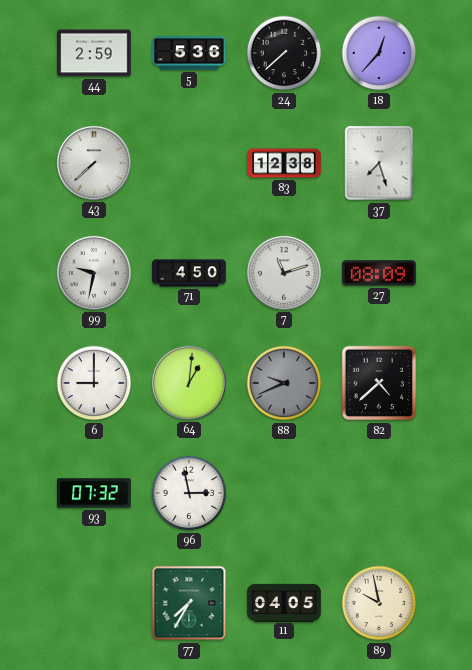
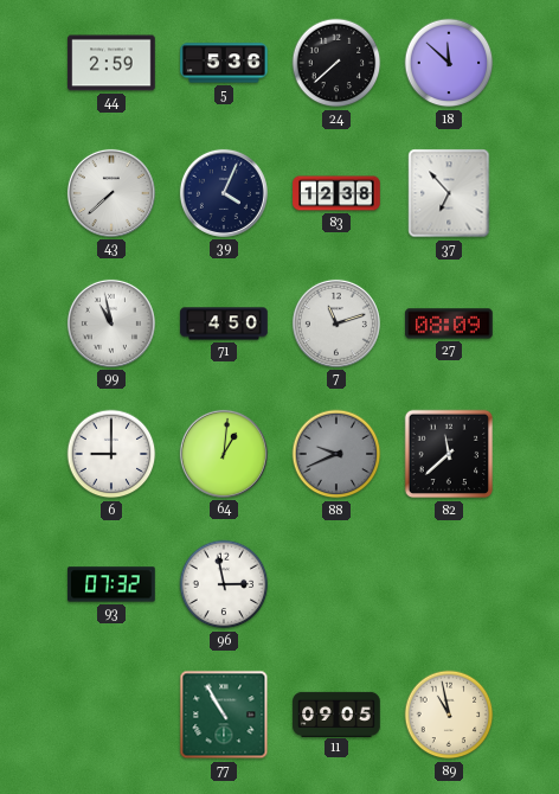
18: 12:37 -> 11:52 (449, 63)
39: none -> 4:04 (224, 193)
37: 7:27 -> 6:53 (449, 193)
99: 9:32 -> 10:58 (111, 324)
82: 4:38 -> 11:38 (449, 454)
77: 7:35 -> 10:55 (224, 715)
11: 04:05 -> 09:05 (336, 713)
89: 9:58 -> 10:58 (449, 715)
